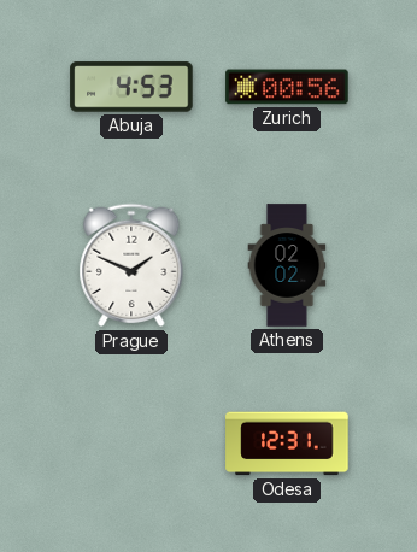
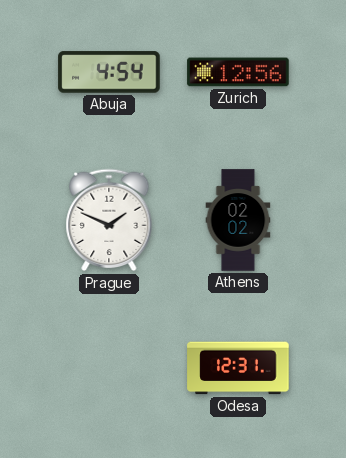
Abuja: 4:53 -> 4:54 (109, 72)
Zurich: 00:56 -> 12:56 (238, 72)
